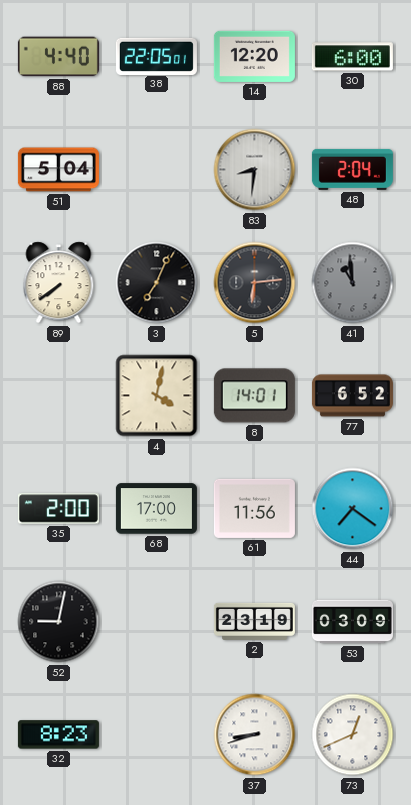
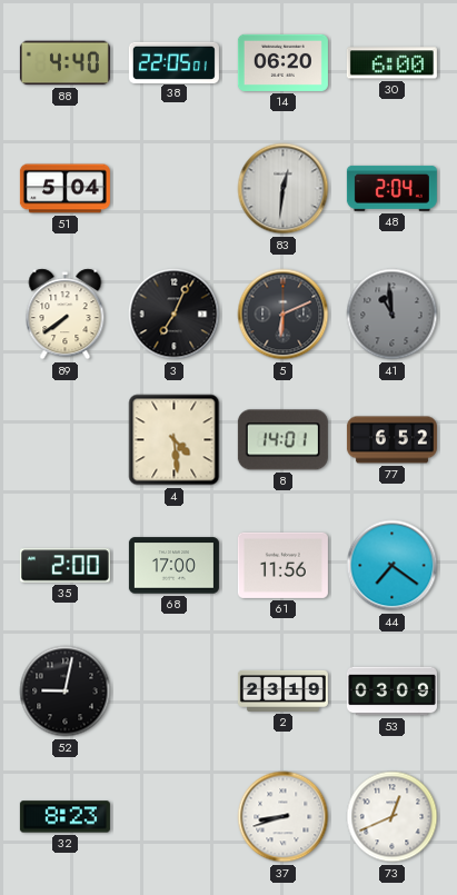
14: 12:20 -> 06:20 (282, 62)
83: 8:31 -> 12:31 (284, 189)
5: 6:14 -> 6:11 (284, 315)
4: 4:02 -> 4:29 (175, 440)
